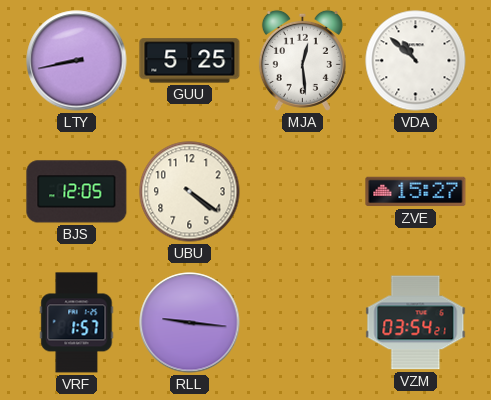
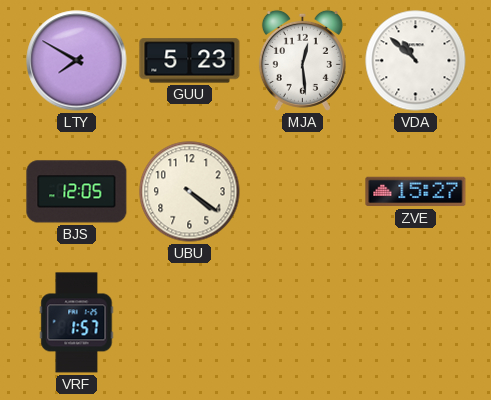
LTY: 8:43 -> 7:50 (77, 61)
GUU: 5:25 -> 5:23 (190, 61)
RLL: 9:16 -> none (190, 323)
VZM: 03:54 -> none (416, 323)
